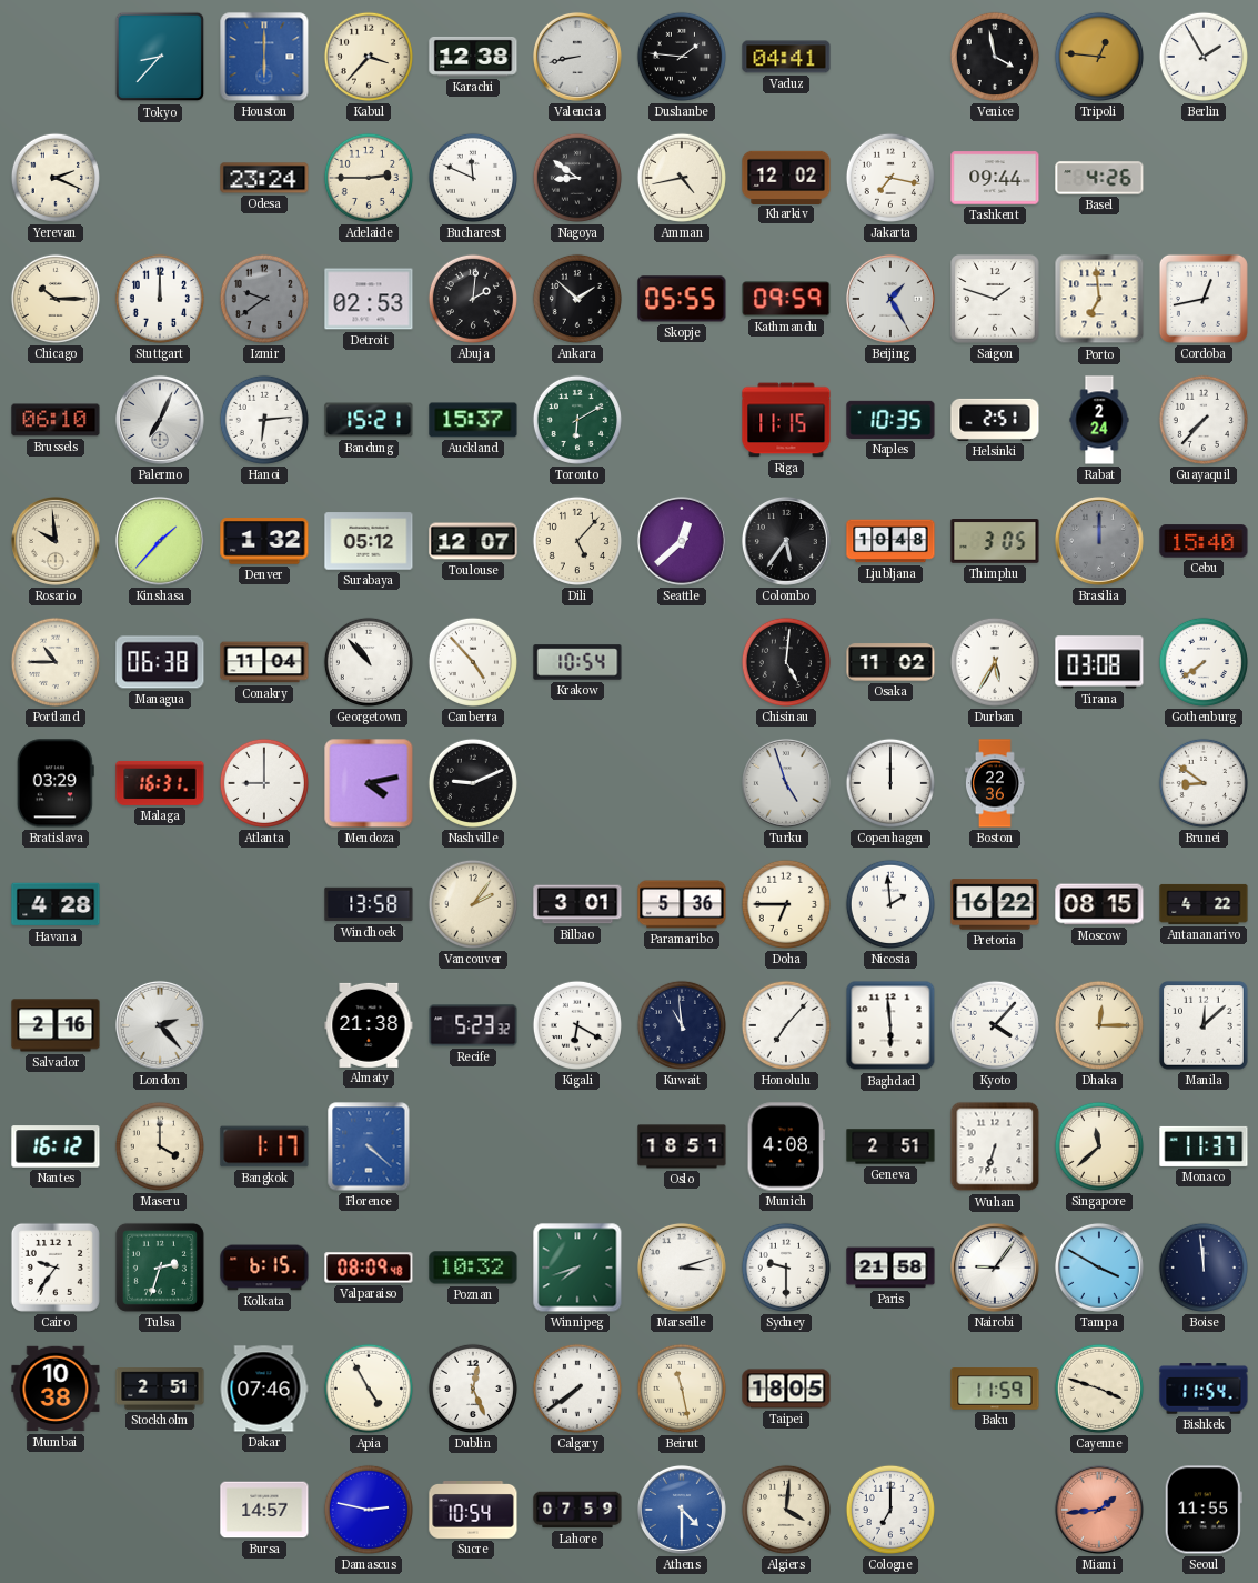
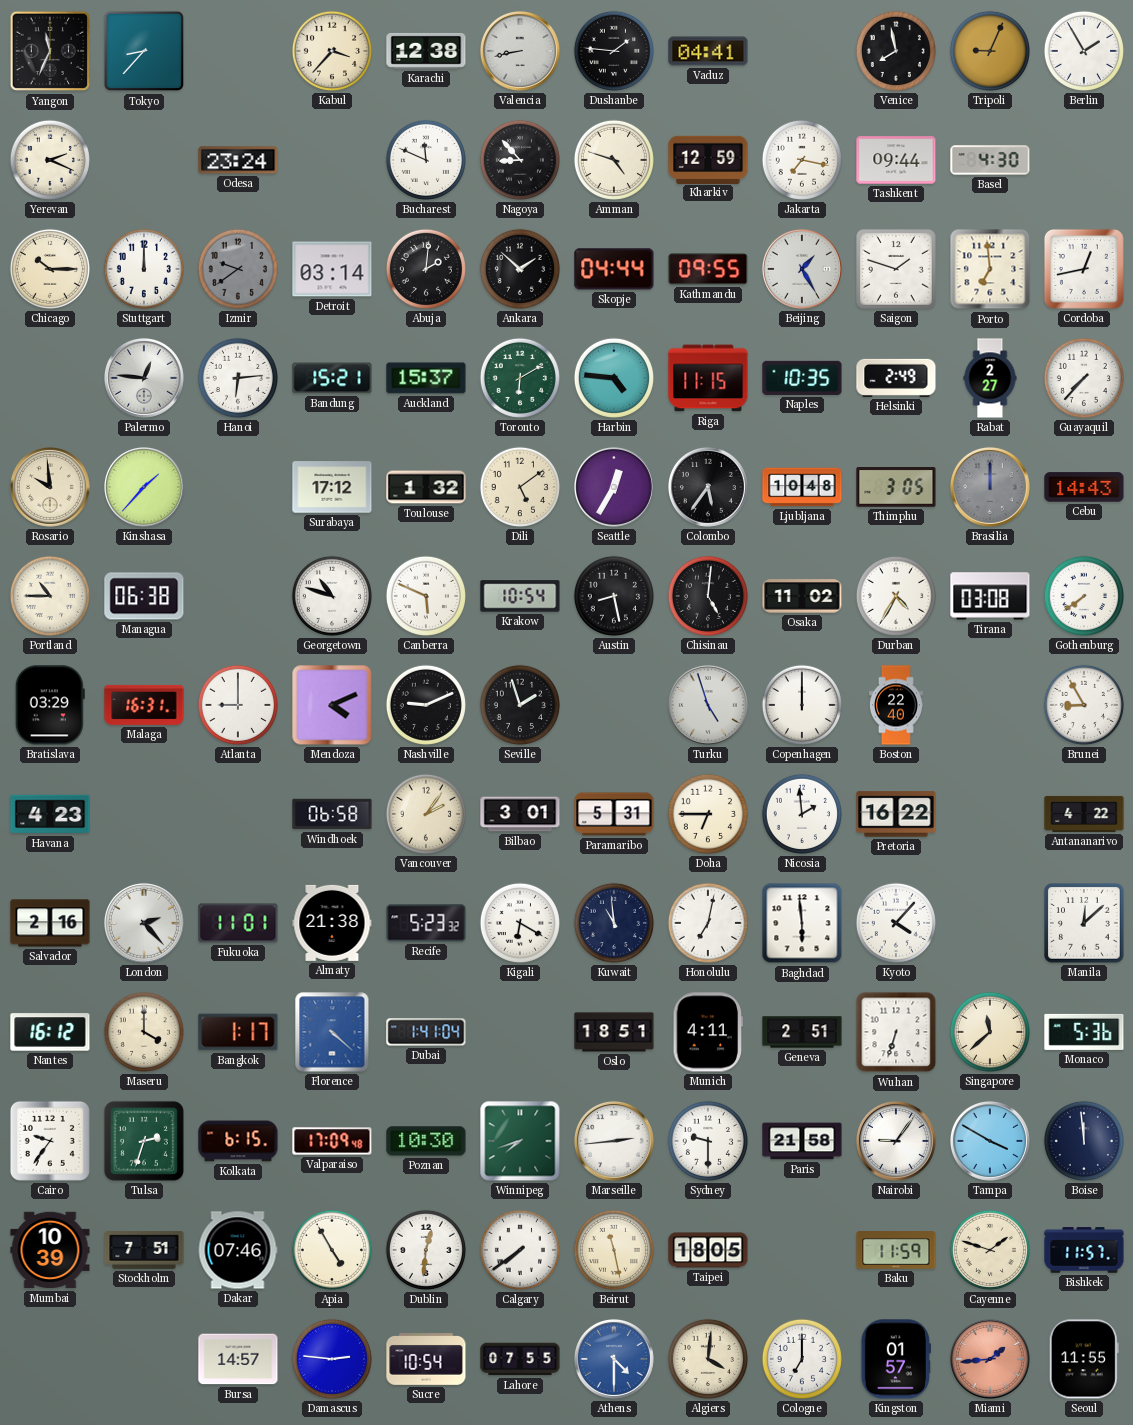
Yangon: none -> 11:34 (50, 51)
Houston: 6:00 -> none (264, 57)
Venice: 3:58 -> 7:58 (896, 51)
Tripoli: 12:46 -> 9:04 (990, 51)
Adelaide: 2:45 -> none (369, 178)
Nagoya: 8:51 -> 8:53 (520, 160)
Amman: 4:43 -> 4:48 (614, 160)
Kharkiv: 12:02 -> 12:59 (708, 159)
Basel: 4:26 -> 4:30 (990, 160)
Detroit: 02:53 -> 03:14 (332, 269)
Skopje: 05:55 -> 04:44 (614, 269)
Kathmandu: 09:59 -> 09:55 (708, 269)
Brussels: 06:10 -> none (56, 420)
Palermo: 7:04 -> 12:46 (144, 378)
Harbin: none -> 4:46 (614, 378)
Helsinki: 2:51 -> 2:49 (896, 378)
Rabat: 2:24 -> 2:27 (990, 378)
Denver: 1:32 -> none (264, 541)
Surabaya: 05:12 -> 17:12 (332, 487)
Toulouse: 12:07 -> 1:32 (426, 487)
Dili: 5:07 -> 5:09 (520, 487)
Seattle: 12:38 -> 12:35 (614, 487)
Cebu: 15:40 -> 14:43 (1084, 487)
Conakry: 11:04 -> none (264, 662)
Georgetown: 10:53 -> 10:48 (332, 596)
Canberra: 4:53 -> 5:49 (426, 596)
Austin: none -> 8:28 (614, 596)
Durban: 5:35 -> 4:35 (896, 596)
Mendoza: 4:13 -> 4:11 (332, 705)
Seville: none -> 1:57 (520, 705)
Boston: 22:36 -> 22:40 (896, 705)
Brunei: 8:51 -> 8:55 (1084, 705)
Havana: 4:28 -> 4:23 (50, 814)
Windhoek: 13:58 -> 06:58 (332, 814)
Paramaribo: 5:36 -> 5:31 (614, 814)
Moscow: 08:15 -> none (1099, 904)
Fukuoka: none -> 11:01 (238, 923)
Honolulu: 7:07 -> 7:02 (708, 923)
Dhaka: 12:15 -> none (1099, 1025)
Dubai: none -> 1:41 (426, 1032)
Munich: 4:08 -> 4:11 (708, 1032)
Monaco: 11:37 -> 5:36 (1084, 1032)
Valparaiso: 08:09 -> 17:09 (332, 1141)
Poznan: 10:32 -> 10:30 (426, 1141)
Marseille: 3:12 -> 2:44 (614, 1141)
Mumbai: 10:38 -> 10:39 (50, 1250)
Stockholm: 2:51 -> 7:51 (144, 1250)
Dublin: 12:26 -> 12:31 (426, 1250)
Cayenne: 3:48 -> 1:48 (990, 1250)
Bishkek: 11:54 -> 11:57 (1084, 1250)
Damascus: 2:47 -> 2:46 (332, 1359)
Lahore: 07:59 -> 07:55 (520, 1359)
Kingston: none -> 01:57 (896, 1359)
